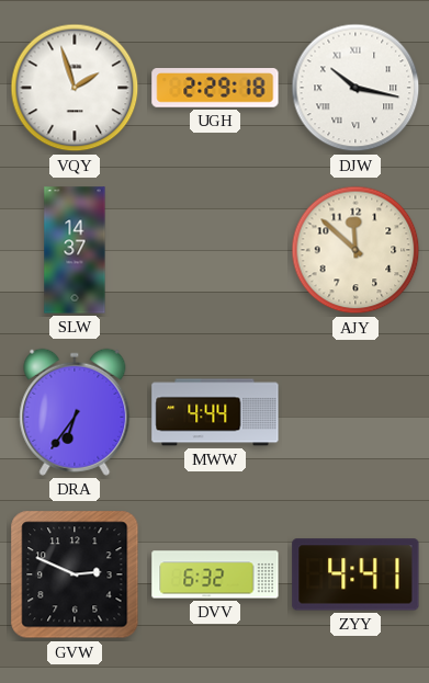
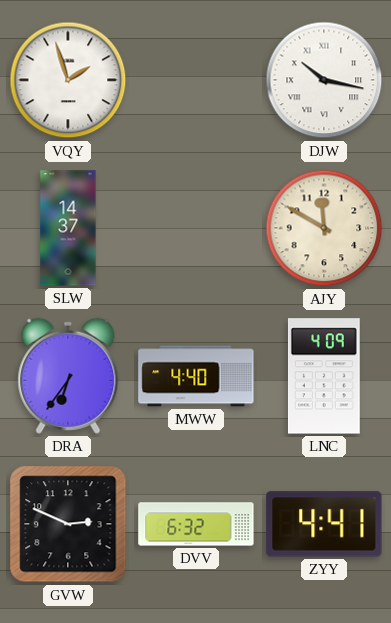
UGH: 2:29 -> none (215, 88)
AJY: 11:52 -> 11:50 (324, 228)
MWW: 4:44 -> 4:40 (196, 376)
LNC: none -> 4:09 (324, 376)
